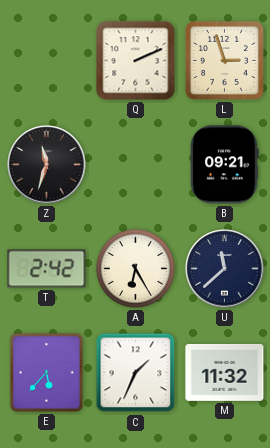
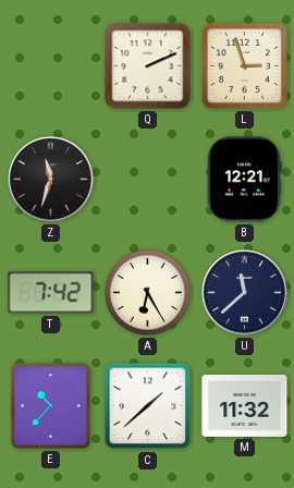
B: 09:21 -> 12:21 (245, 180)
T: 2:42 -> 7:42 (51, 293)
E: 5:37 -> 10:37 (51, 406)
C: 1:34 -> 1:38 (148, 406)
